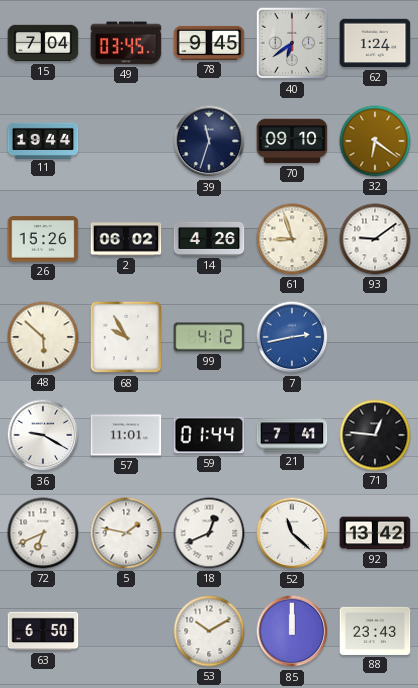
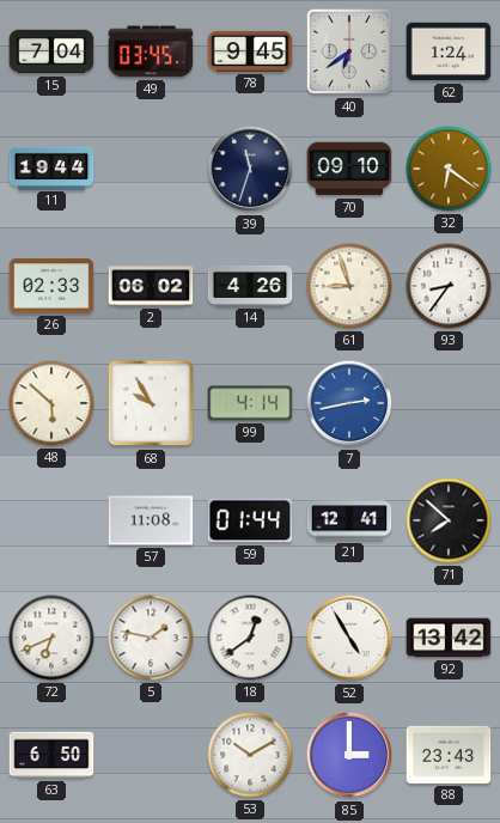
26: 15:26 -> 02:33 (51, 286)
93: 9:09 -> 8:36 (449, 286)
99: 4:12 -> 4:14 (250, 403)
36: 9:20 -> none (43, 435)
57: 11:01 -> 11:08 (151, 520)
21: 7:41 -> 12:41 (349, 520)
71: 12:46 -> 7:52 (449, 520)
18: 12:41 -> 12:39 (250, 638)
52: 11:22 -> 4:55 (349, 638)
85: 12:00 -> 3:00 (349, 755)
